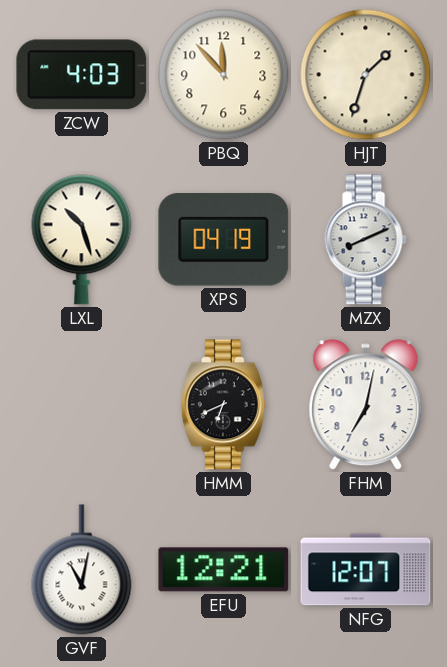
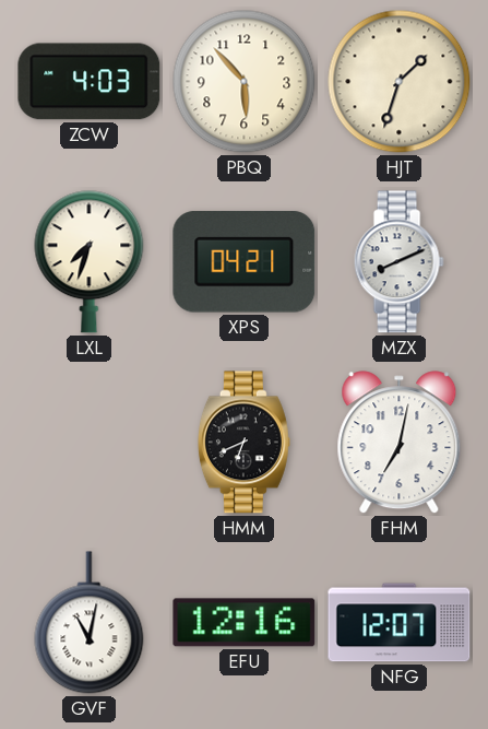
PBQ: 11:53 -> 5:53 (245, 82)
LXL: 10:27 -> 7:33 (90, 262)
XPS: 04:19 -> 04:21 (245, 262)
EFU: 12:21 -> 12:16 (245, 623)
